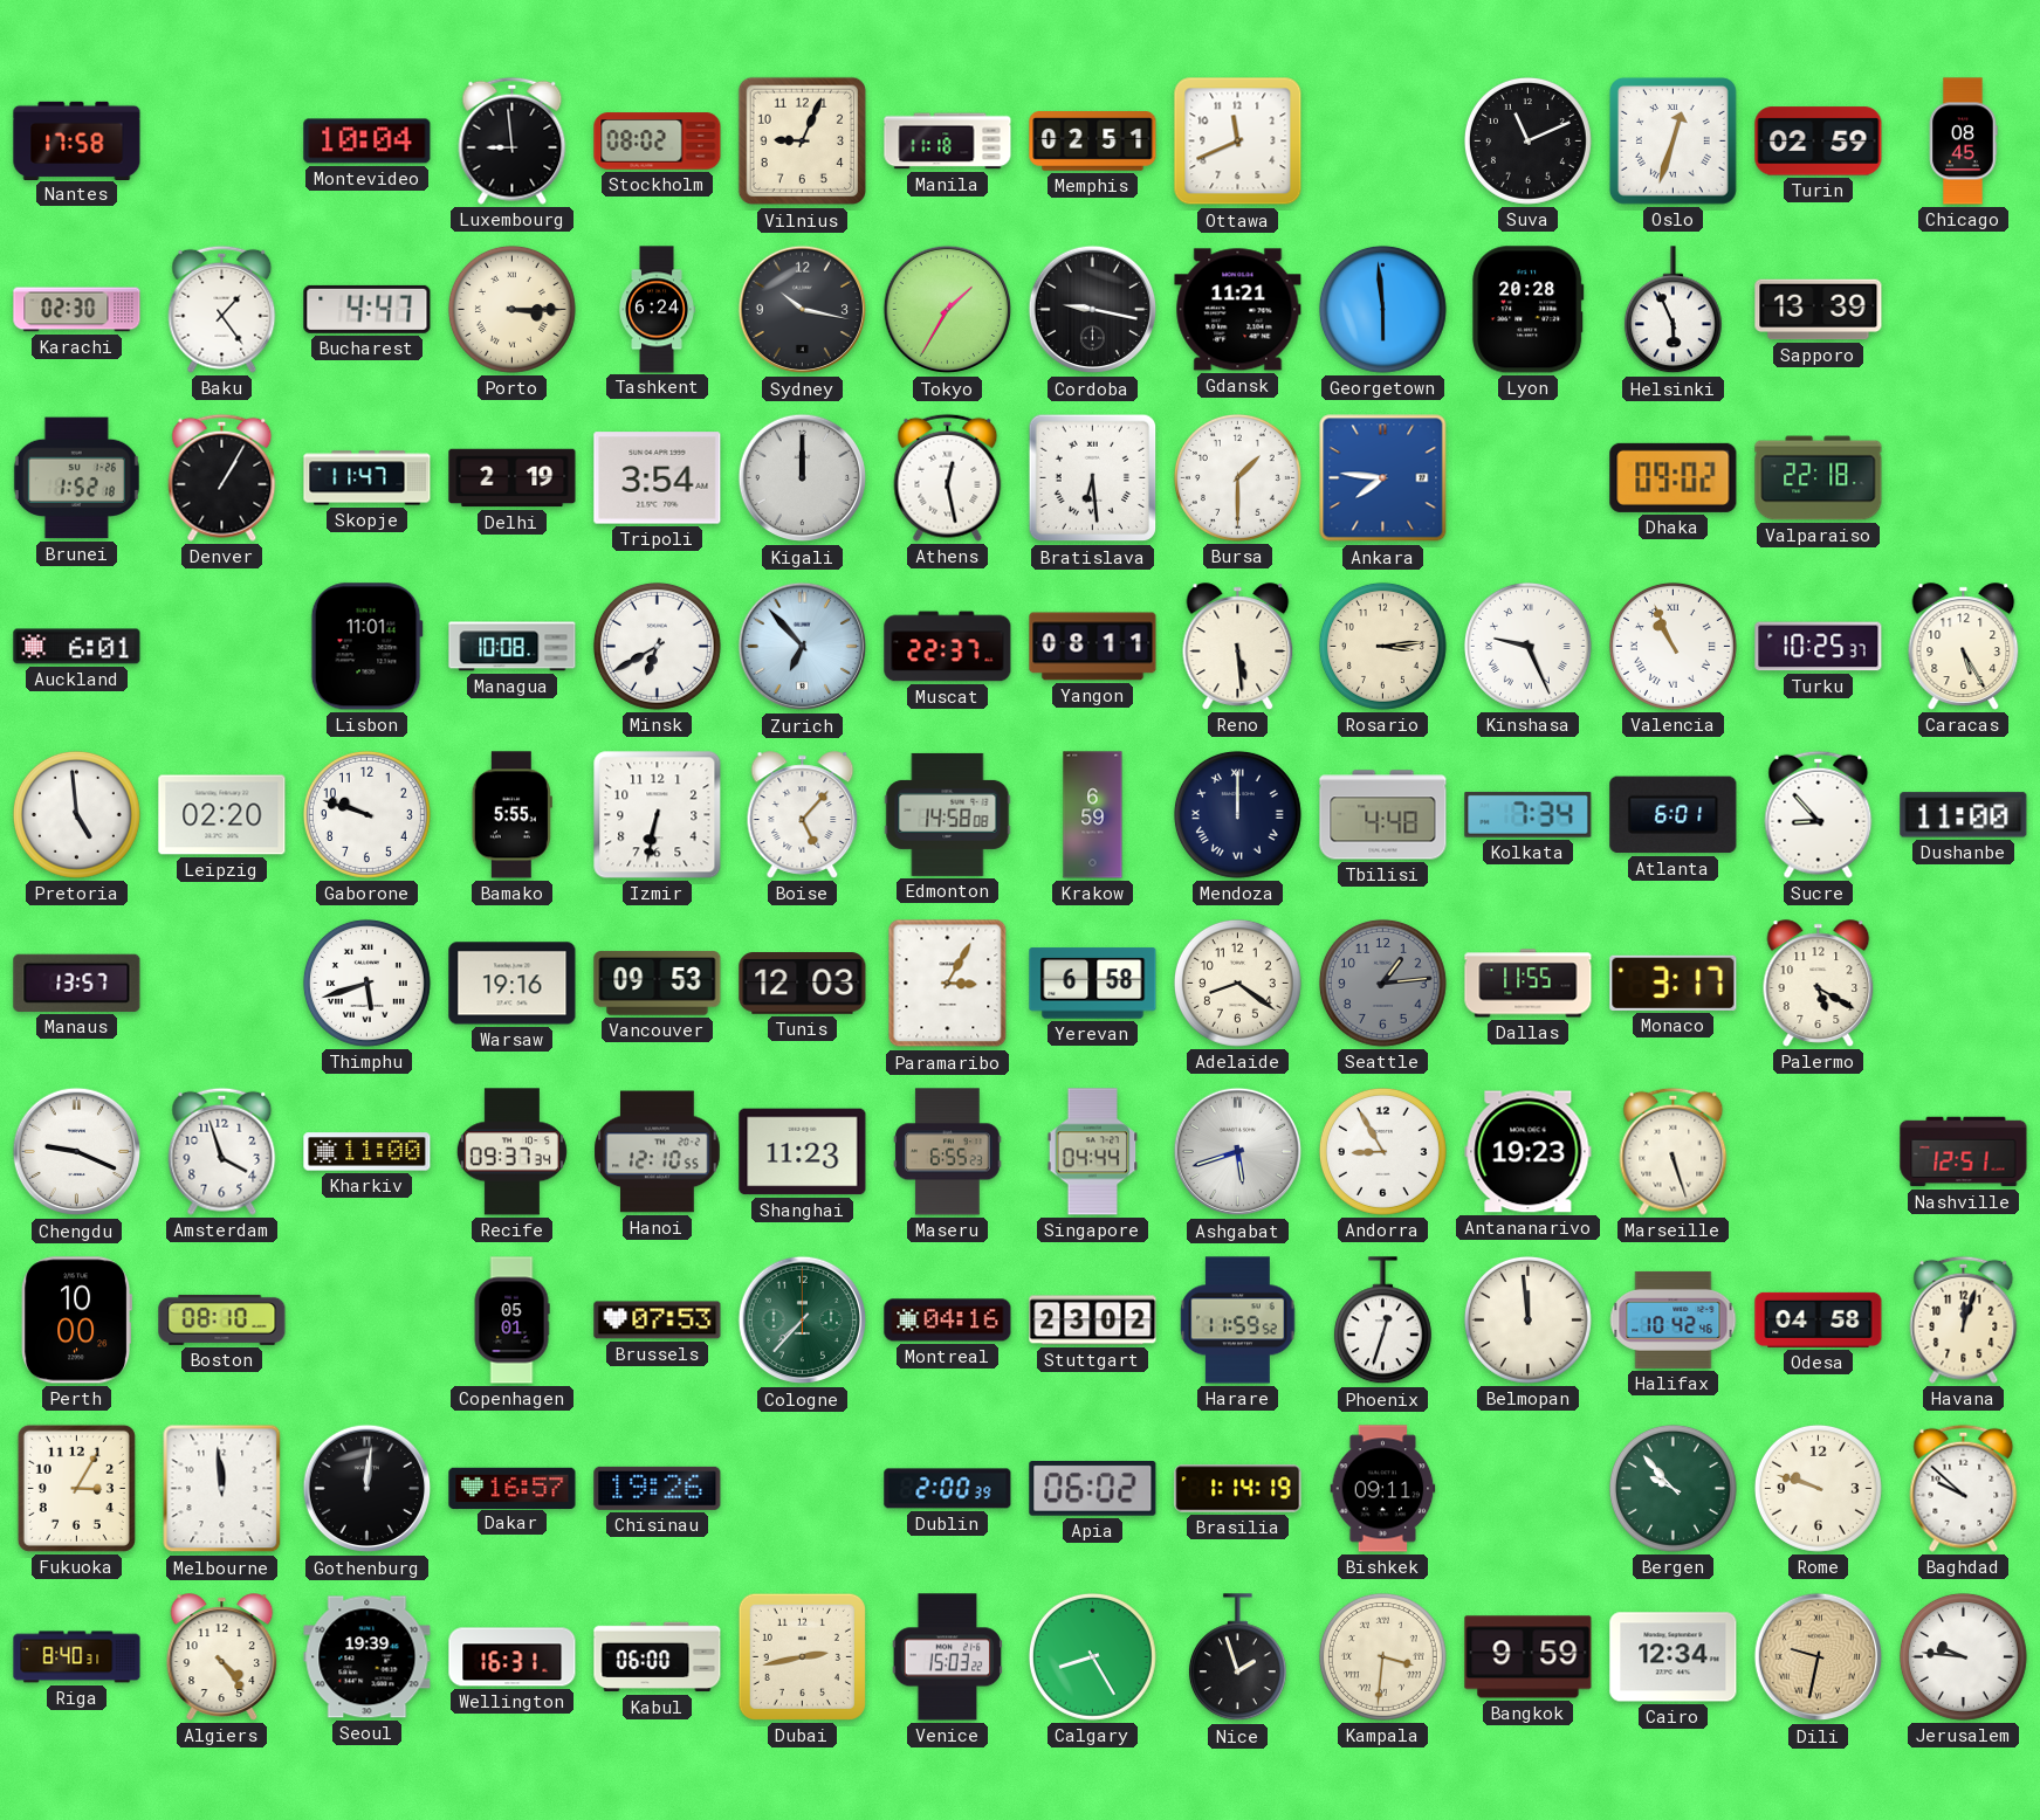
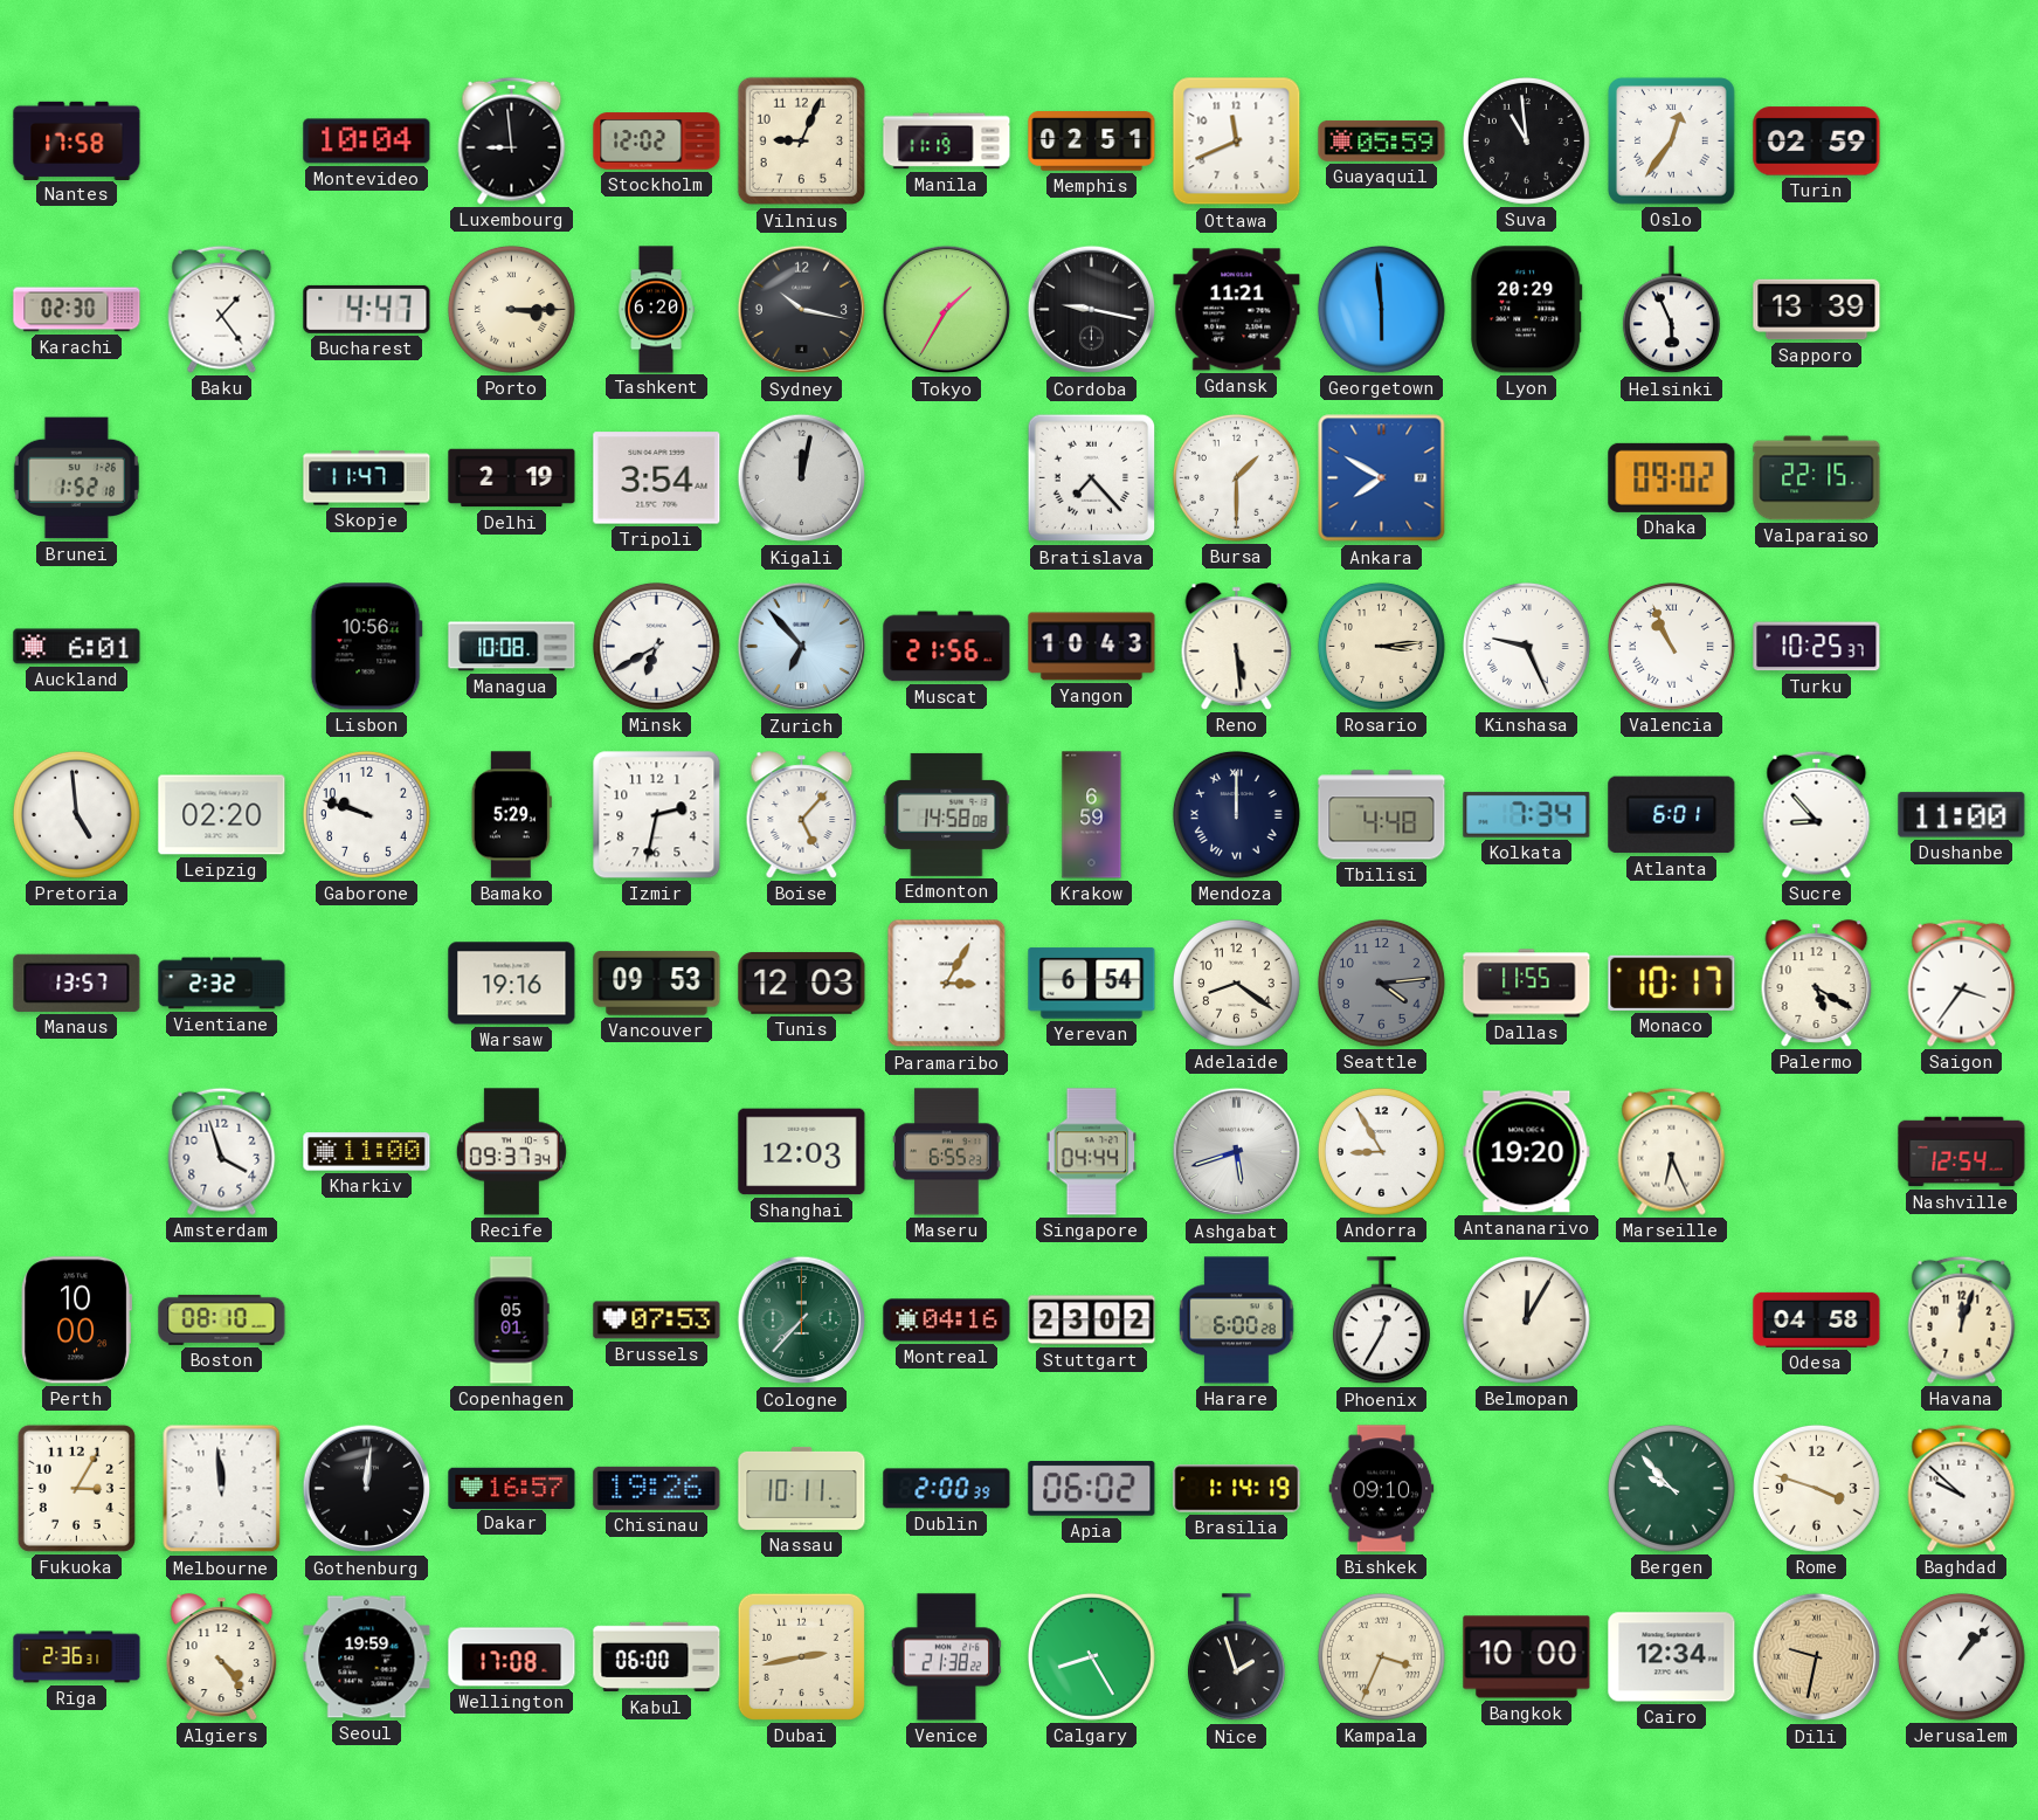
Stockholm: 08:02 -> 12:02 (657, 142)
Manila: 11:18 -> 11:19 (947, 142)
Guayaquil: none -> 05:59 (1382, 140)
Suva: 11:11 -> 10:59 (1526, 140)
Oslo: 12:33 -> 12:36 (1671, 140)
Chicago: 08:45 -> none (1964, 142)
Tashkent: 6:24 -> 6:20 (656, 310)
Lyon: 20:28 -> 20:29 (1527, 310)
Denver: 1:05 -> none (222, 477)
Kigali: 12:00 -> 12:02 (802, 478)
Athens: 12:28 -> none (948, 477)
Bratislava: 6:29 -> 7:23 (1092, 478)
Ankara: 7:46 -> 7:50 (1382, 478)
Valparaiso: 22:18 -> 22:15 (1817, 478)
Lisbon: 11:01 -> 10:56 (366, 647)
Muscat: 22:37 -> 21:56 (947, 647)
Yangon: 08:11 -> 10:43 (1092, 647)
Caracas: 5:25 -> none (1964, 647)
Bamako: 5:55 -> 5:29 (511, 815)
Izmir: 6:32 -> 2:32 (657, 815)
Vientiane: none -> 2:32 (222, 984)
Thimphu: 5:42 -> none (366, 983)
Yerevan: 6:58 -> 6:54 (1092, 984)
Seattle: 1:14 -> 4:14 (1381, 983)
Monaco: 3:17 -> 10:17 (1672, 983)
Saigon: none -> 3:36 (1962, 983)
Chengdu: 9:19 -> none (77, 1152)
Hanoi: 12:10 -> none (658, 1152)
Shanghai: 11:23 -> 12:03 (802, 1152)
Antananarivo: 19:23 -> 19:20 (1527, 1152)
Marseille: 5:27 -> 6:26 (1672, 1151)
Nashville: 12:51 -> 12:54 (1962, 1152)
Harare: 11:59 -> 6:00 (1237, 1321)
Phoenix: 12:33 -> 12:35 (1381, 1321)
Belmopan: 11:59 -> 12:05 (1526, 1319)
Halifax: 10:42 -> none (1674, 1319)
Nassau: none -> 10:11 (802, 1488)
Bishkek: 09:11 -> 09:10 (1382, 1489)
Rome: 9:48 -> 3:48 (1816, 1488)
Riga: 8:40 -> 2:36 (77, 1657)
Seoul: 19:39 -> 19:59 (367, 1657)
Wellington: 16:31 -> 17:08 (512, 1657)
Venice: 15:03 -> 21:38 (947, 1657)
Kampala: 3:31 -> 3:34 (1381, 1656)
Bangkok: 9:59 -> 10:00 (1527, 1657)
Jerusalem: 9:46 -> 1:07 (1961, 1656)
